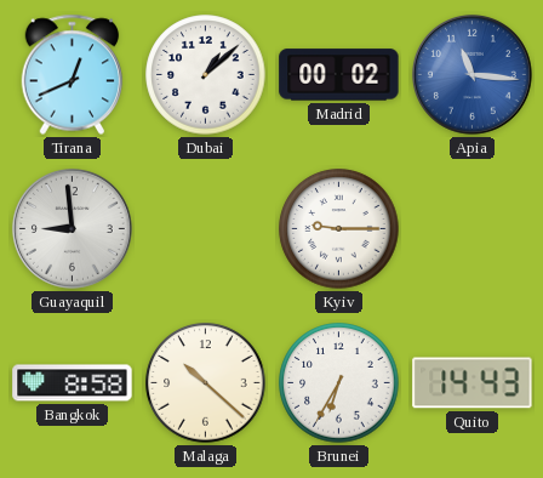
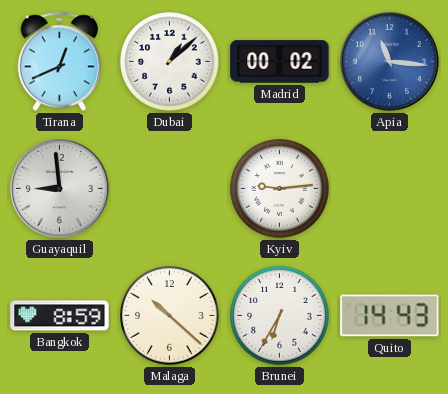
Kyiv: 9:15 -> 9:14 (280, 189)
Bangkok: 8:58 -> 8:59 (60, 316)
